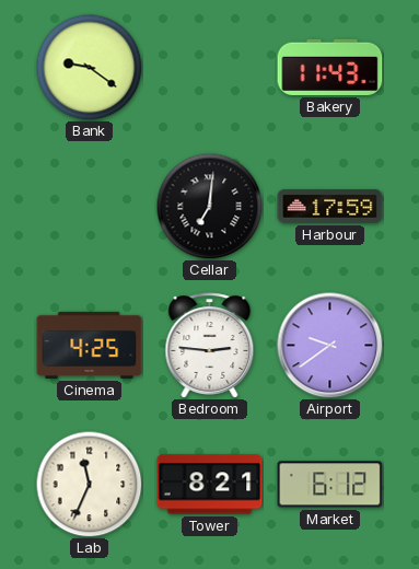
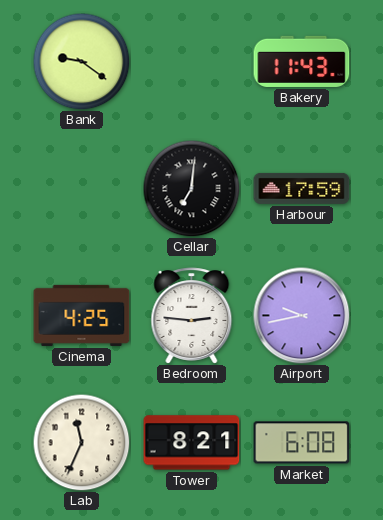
Airport: 9:39 -> 9:43 (302, 316)
Market: 6:12 -> 6:08 (302, 443)
